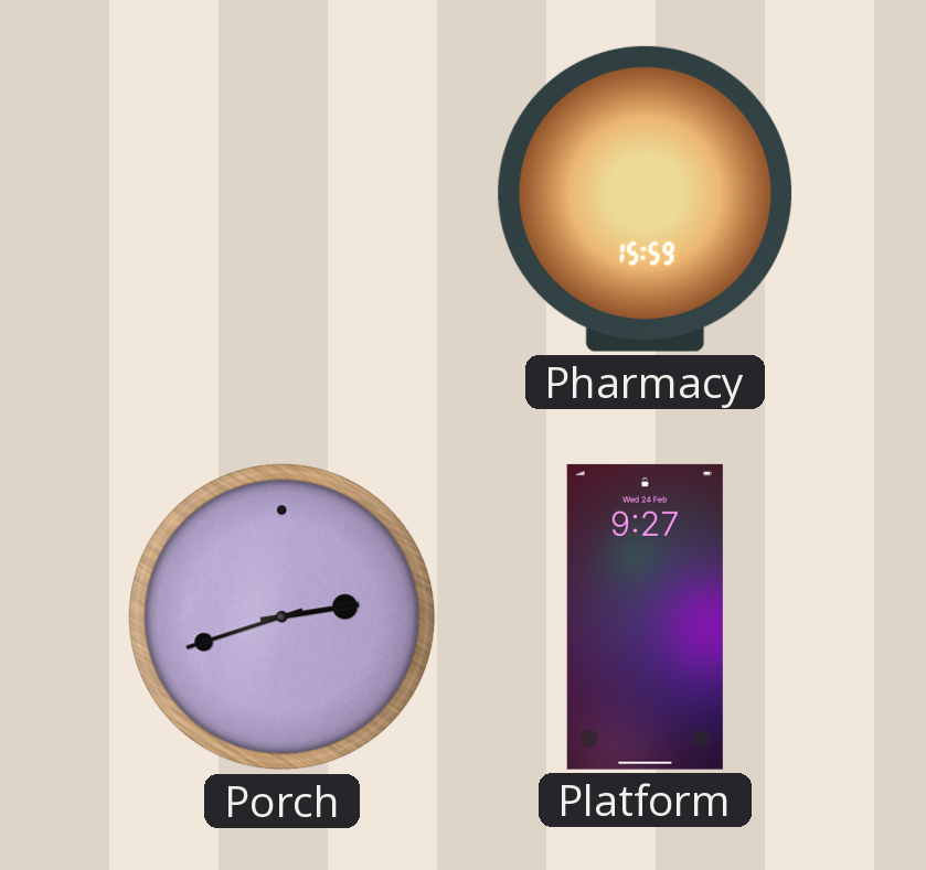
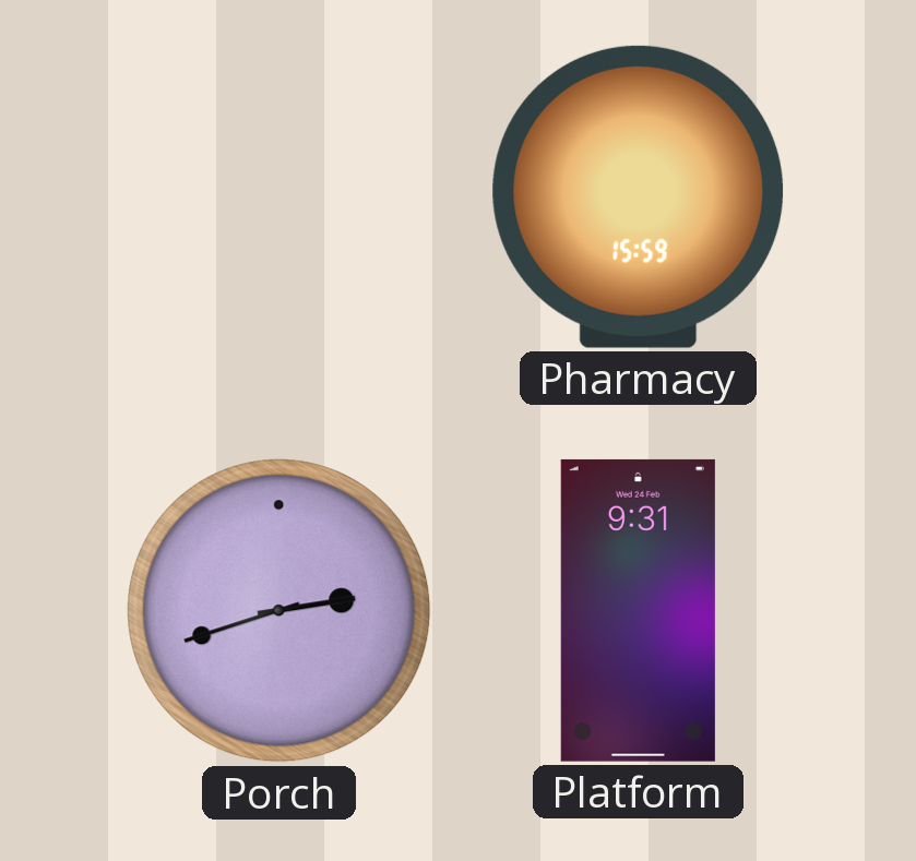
Platform: 9:27 -> 9:31 (638, 610)
